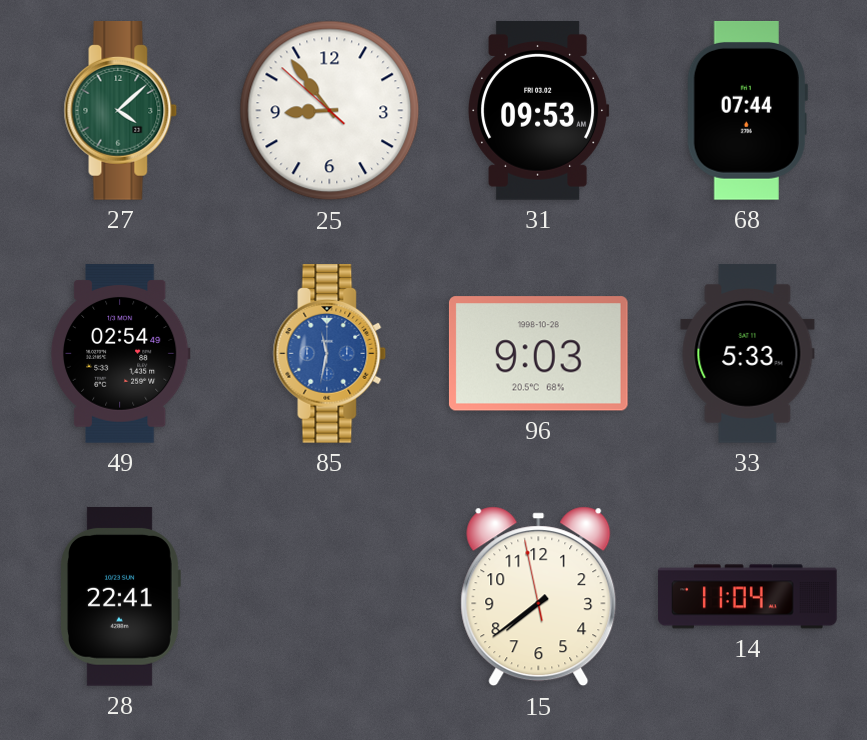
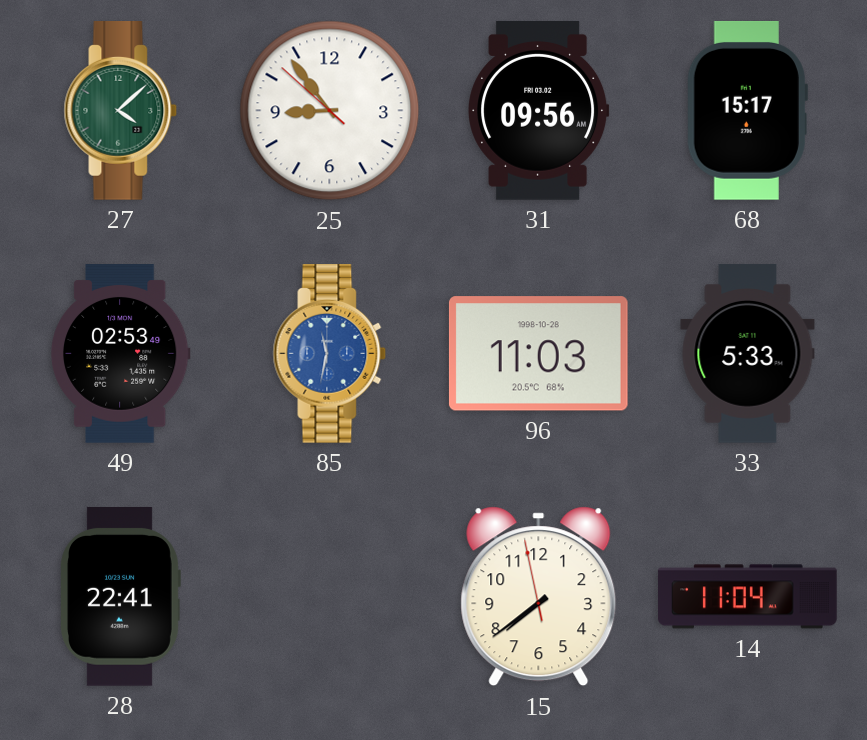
31: 09:53 -> 09:56 (539, 111)
68: 07:44 -> 15:17 (747, 110)
49: 02:54 -> 02:53 (120, 354)
96: 9:03 -> 11:03 (538, 354)
